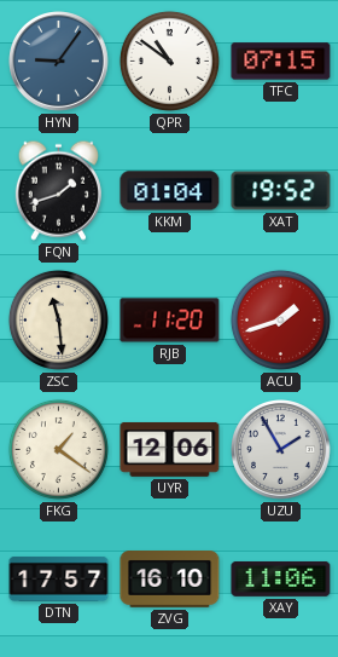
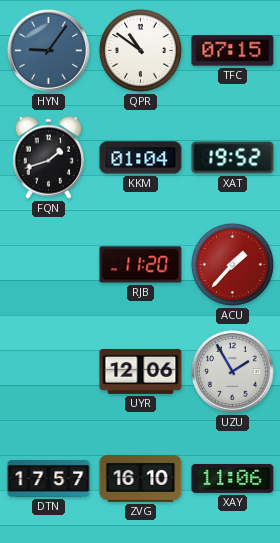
ZSC: 11:29 -> none (58, 319)
ACU: 1:42 -> 1:37 (232, 264)
FKG: 1:21 -> none (58, 449)
